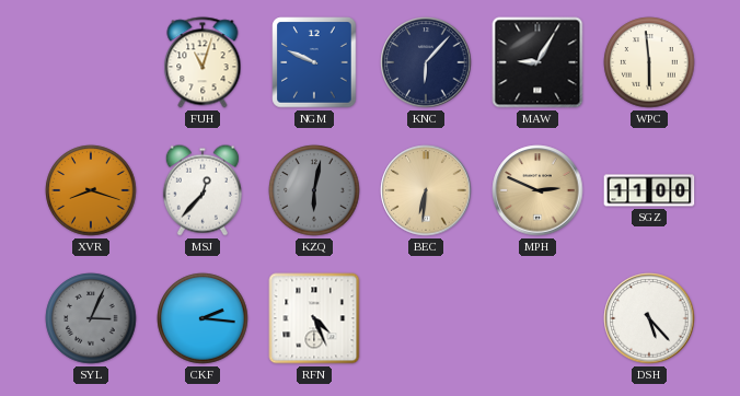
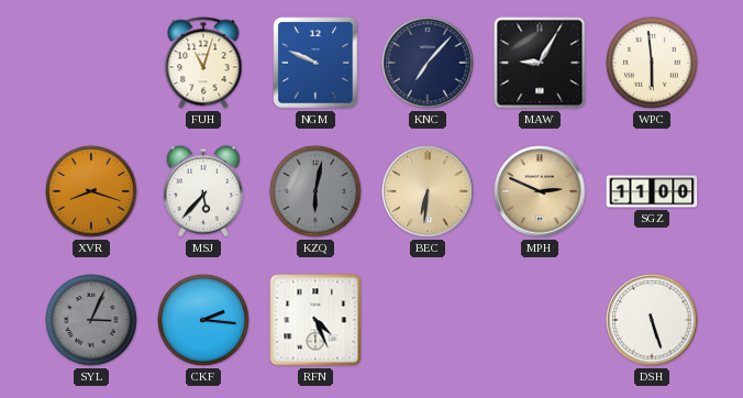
KNC: 6:07 -> 7:07 (428, 63)
MSJ: 12:37 -> 5:37 (203, 191)
DSH: 5:23 -> 5:27 (652, 320)
